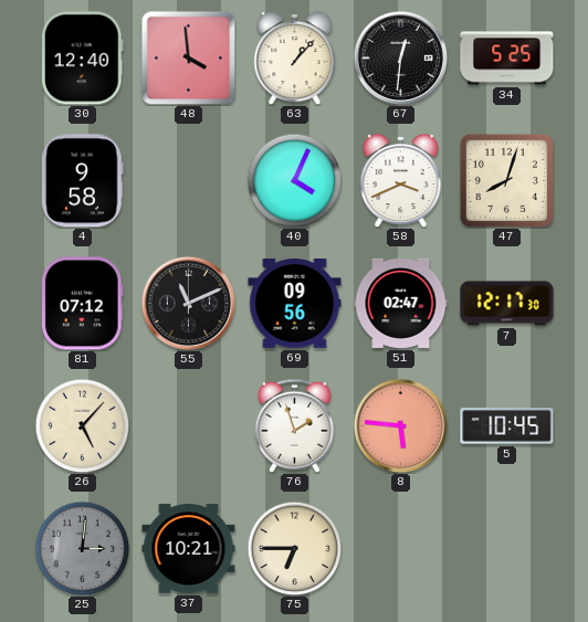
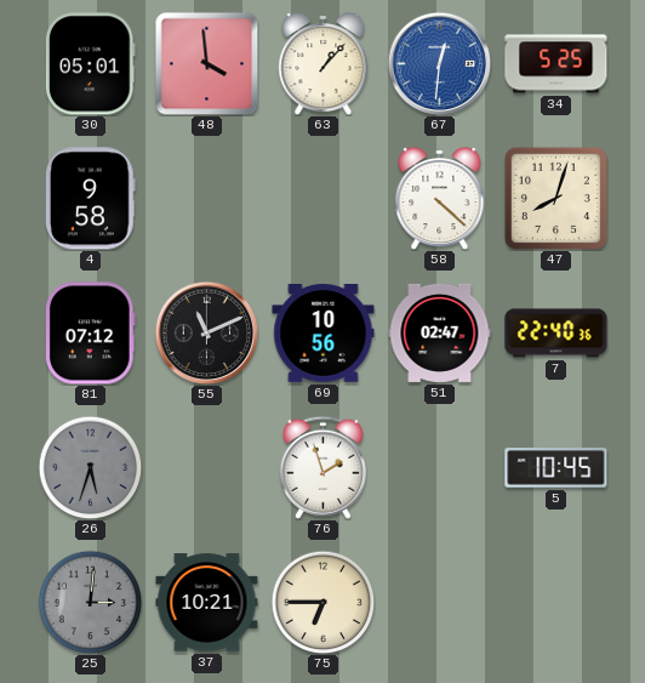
30: 12:40 -> 05:01 (90, 64)
67 dial: black -> blue (439, 63)
40: 4:04 -> none (294, 180)
58: 3:41 -> 4:22 (440, 199)
69: 09:56 -> 10:56 (324, 334)
7: 12:17 -> 22:40 (556, 334)
26: 5:07 -> 5:33 (90, 467)
26 dial: cream -> grey (90, 467)
8: 5:46 -> none (400, 425)
